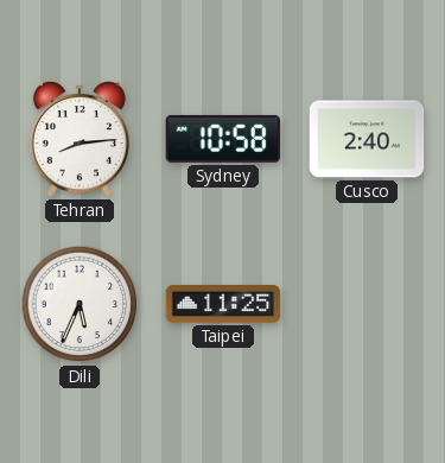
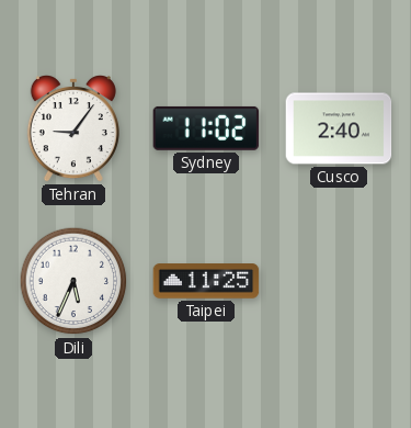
Tehran: 8:14 -> 9:06 (73, 129)
Sydney: 10:58 -> 11:02 (206, 128)
